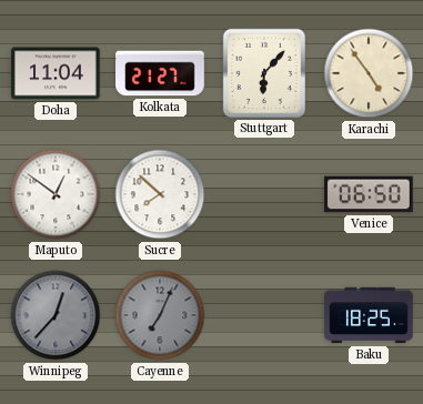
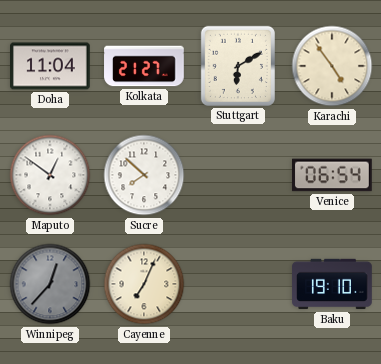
Stuttgart: 6:07 -> 6:10 (238, 66)
Venice: 06:50 -> 06:54 (332, 175)
Cayenne dial: grey -> cream (144, 284)
Baku: 18:25 -> 19:10 (332, 284)
